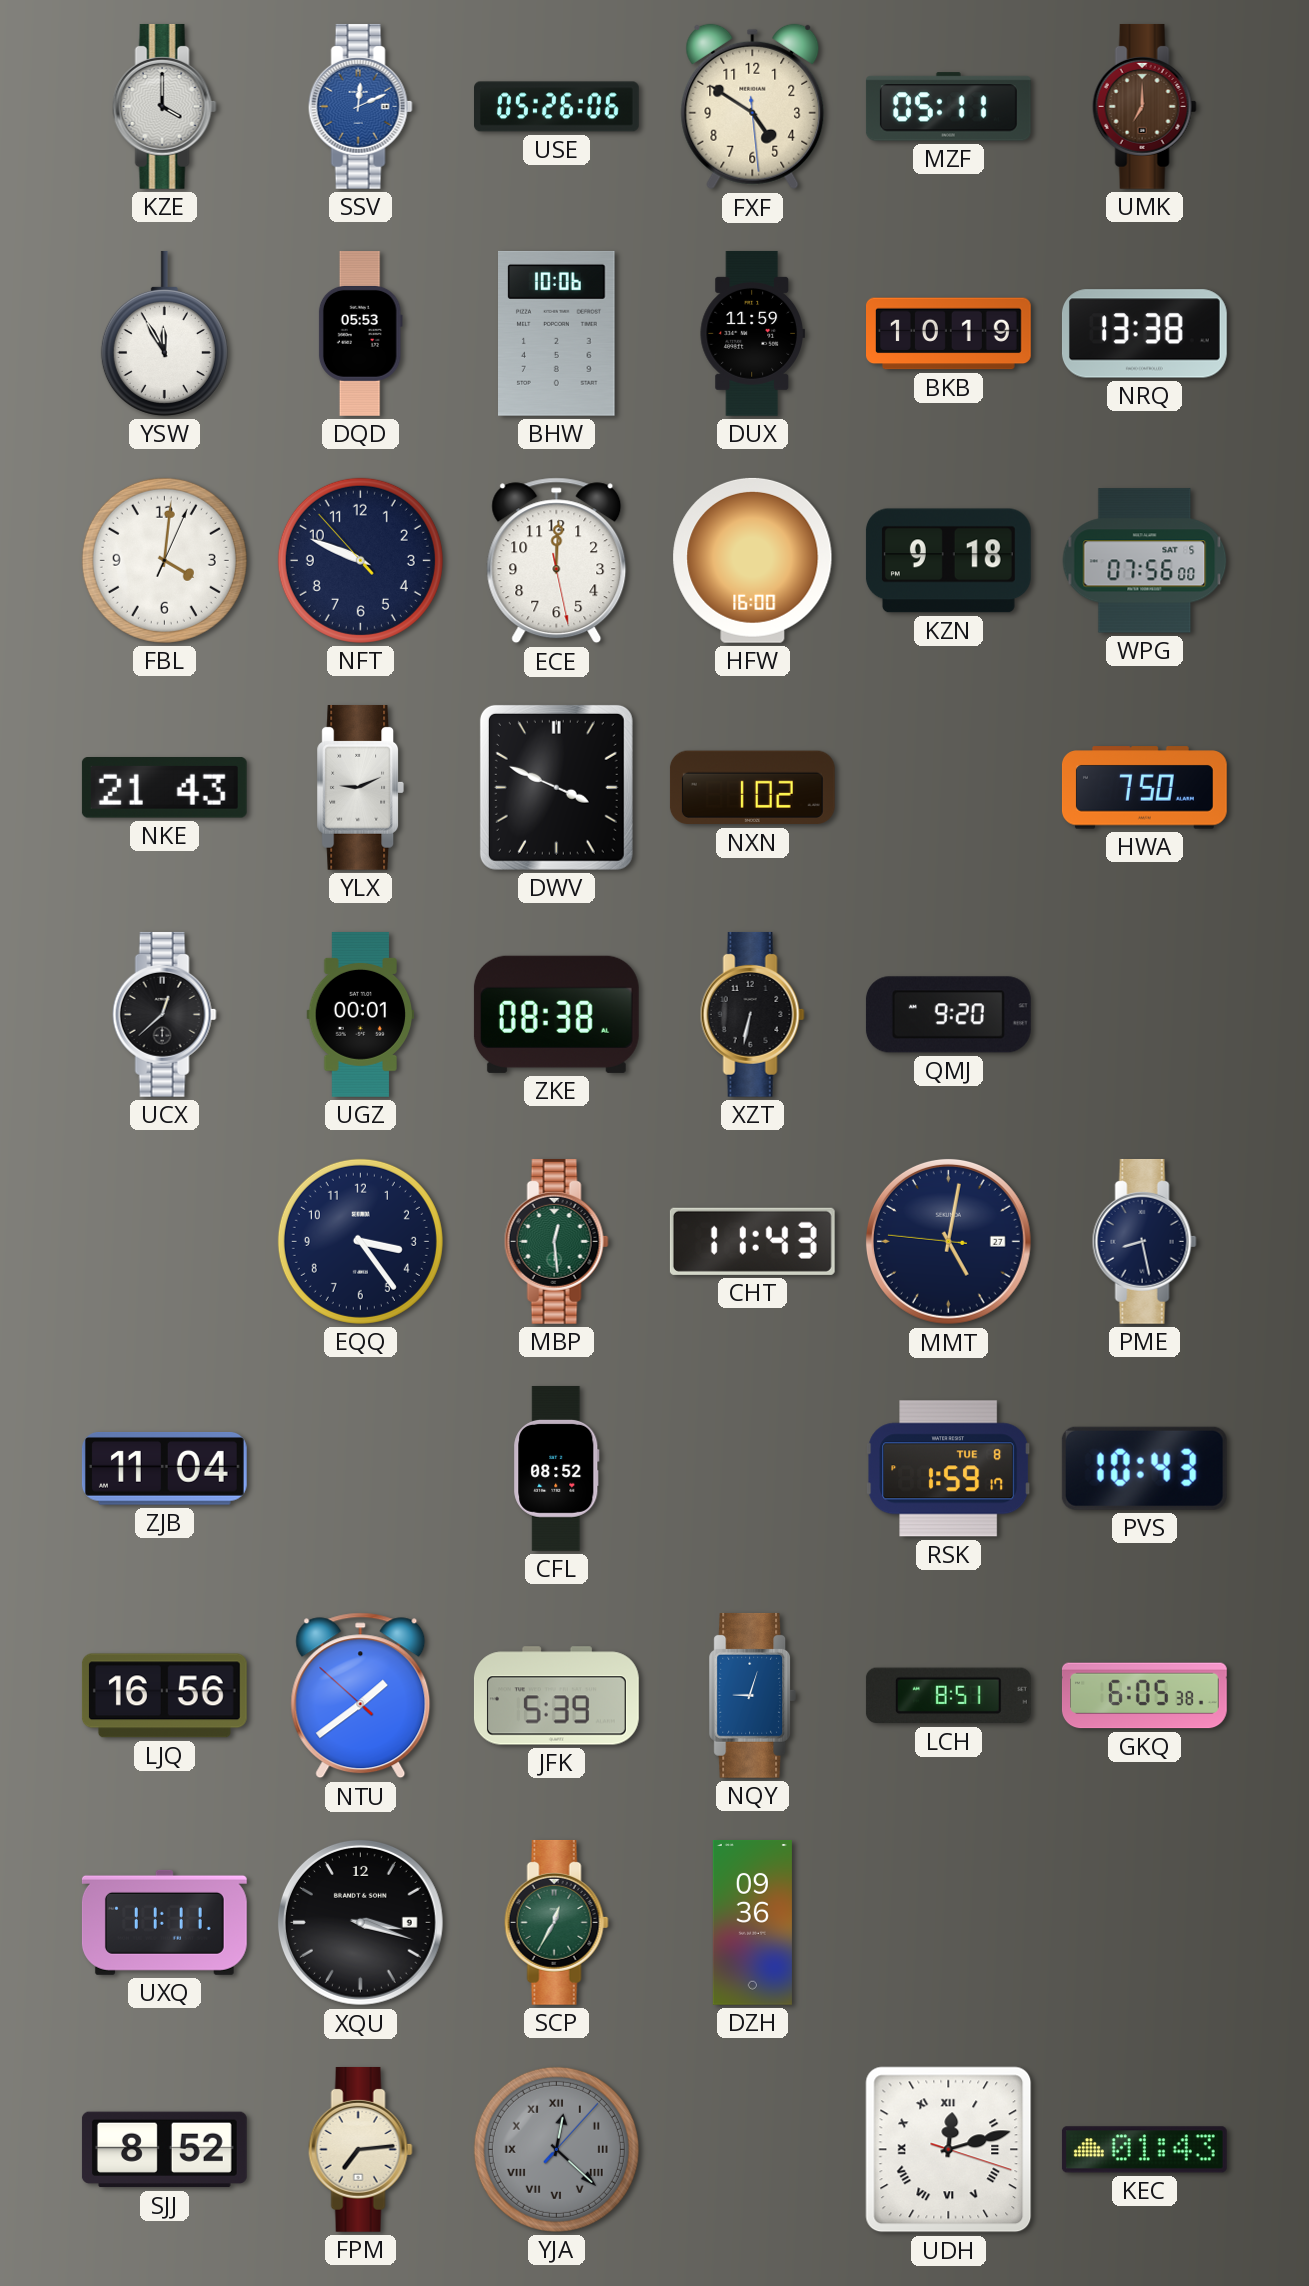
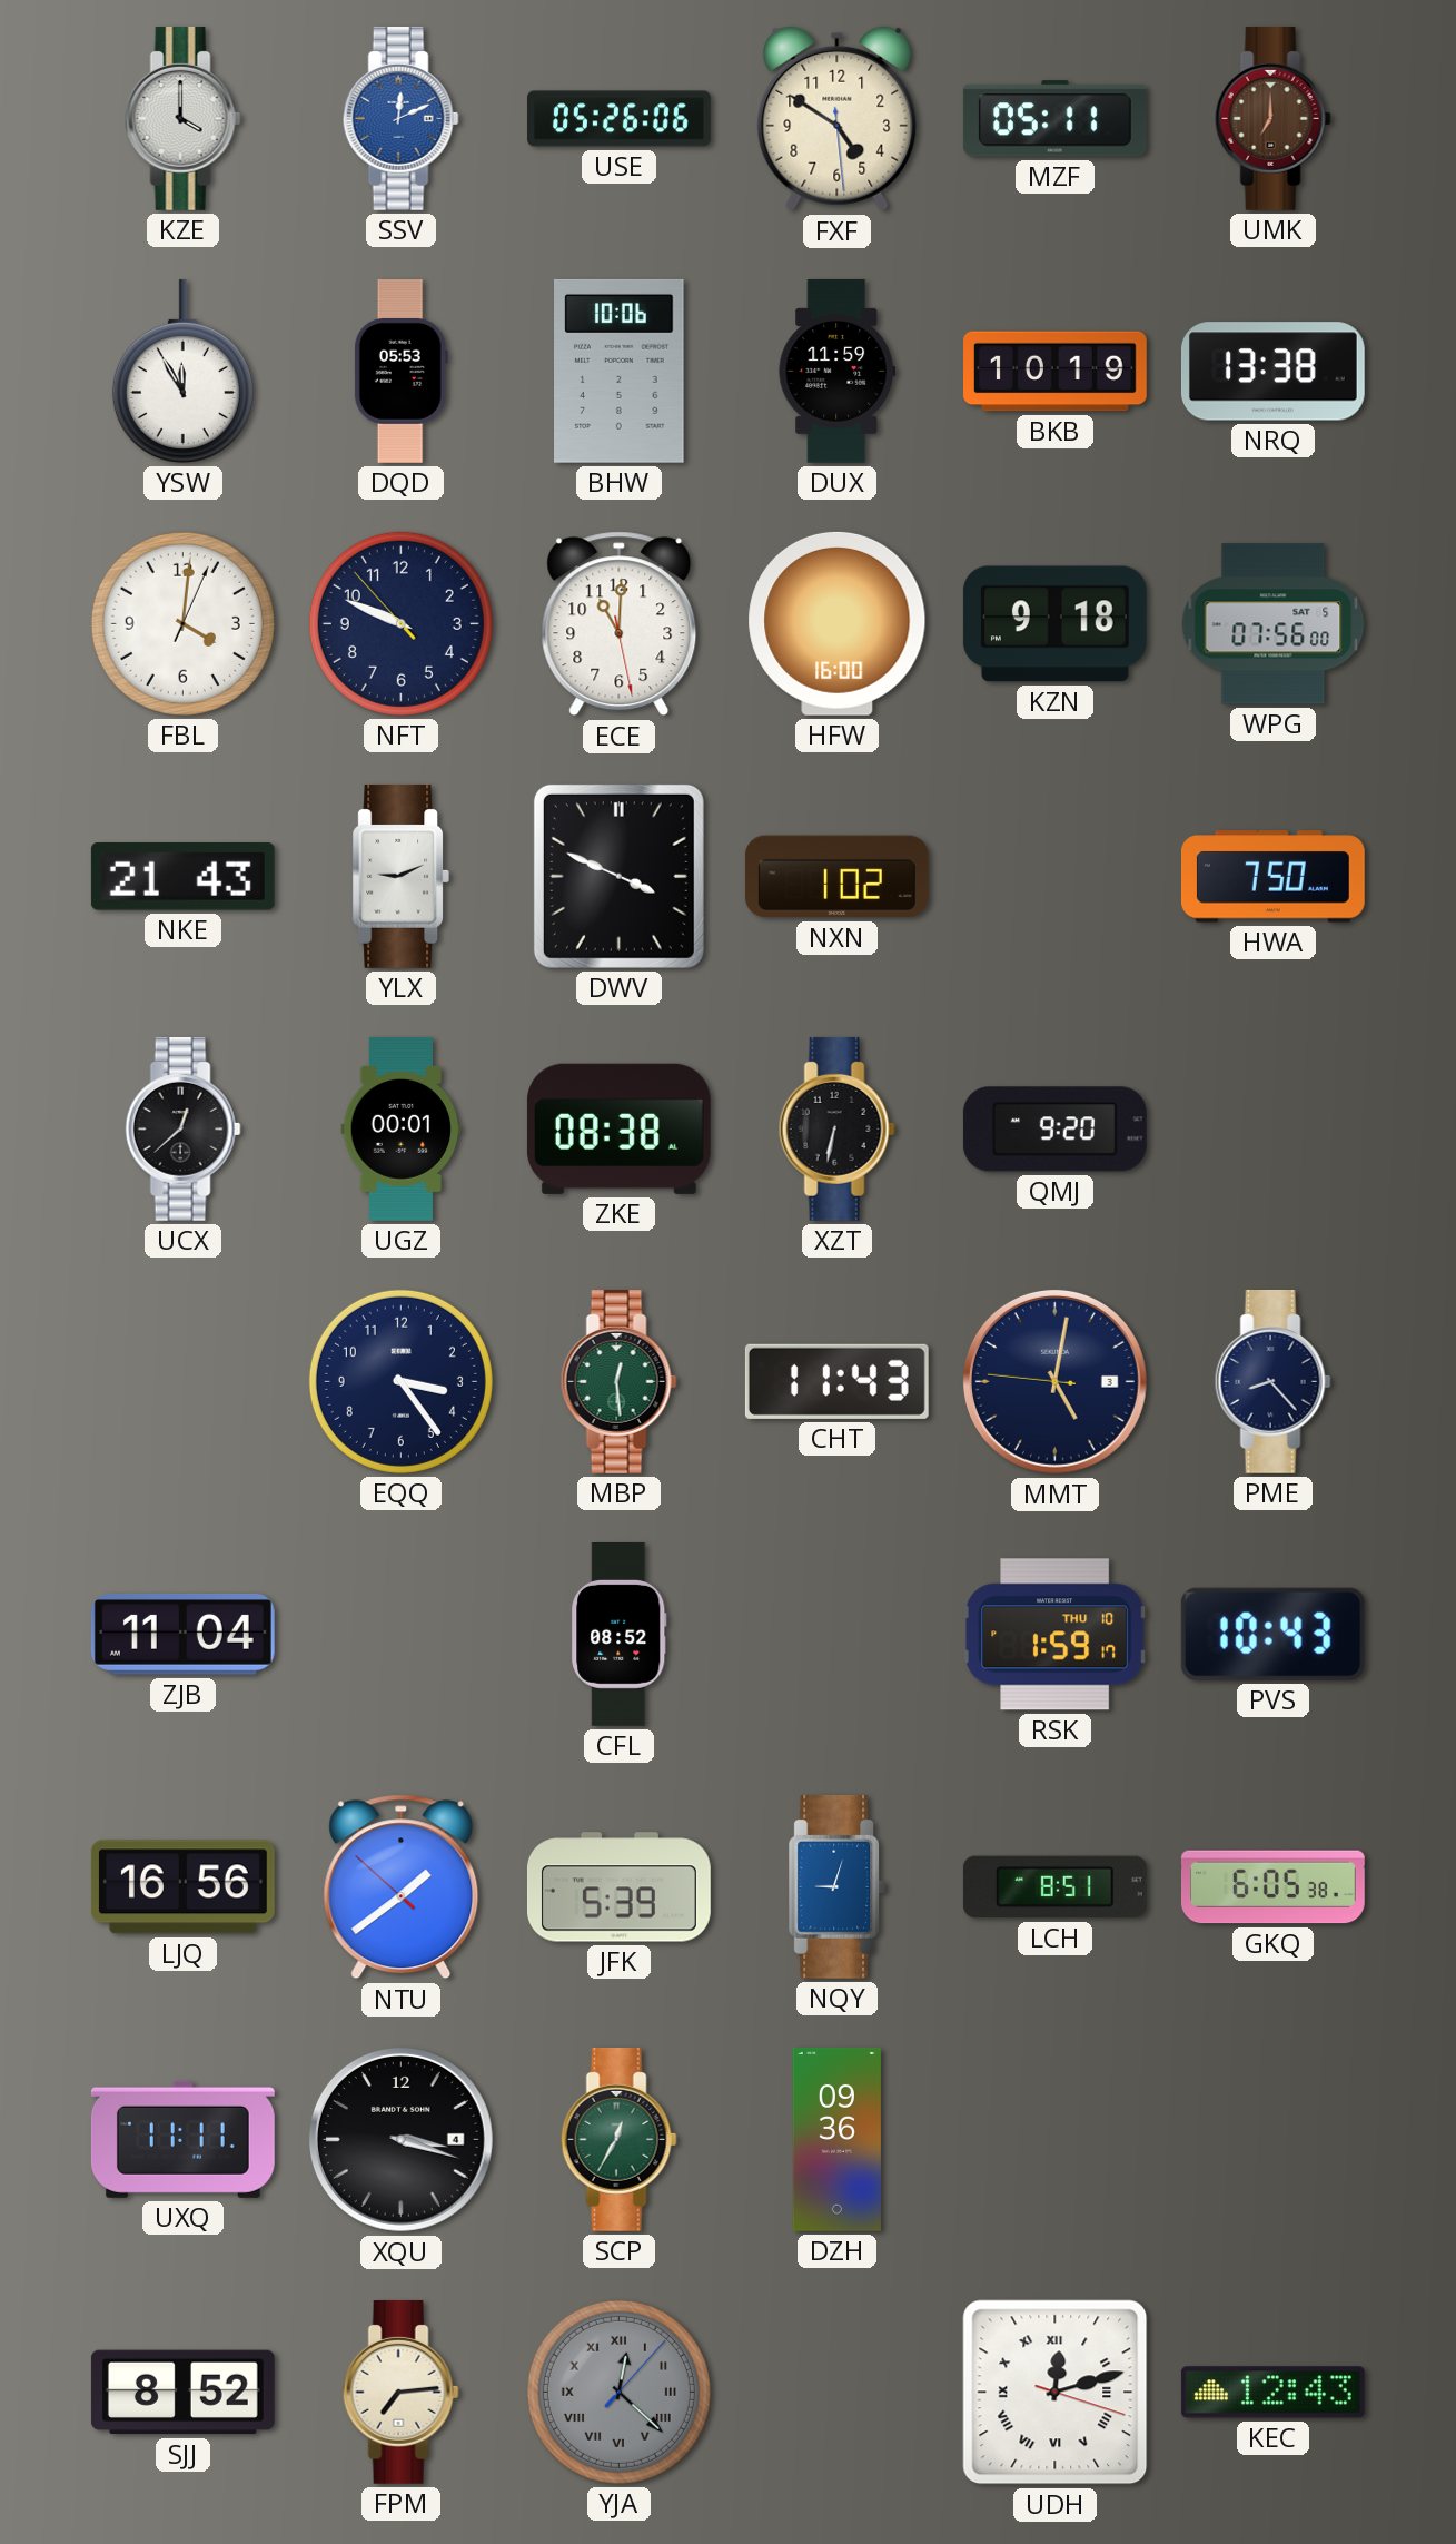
ECE: 12:00 -> 11:00 (620, 624)
MMT date: 27 -> 3 (1054, 1381)
PME: 8:28 -> 8:23 (1272, 1381)
RSK date: TUE 8 -> THU 10 (1056, 1635)
XQU date: 9 -> 4 (400, 2139)
KEC: 01:43 -> 12:43 (1272, 2393)
